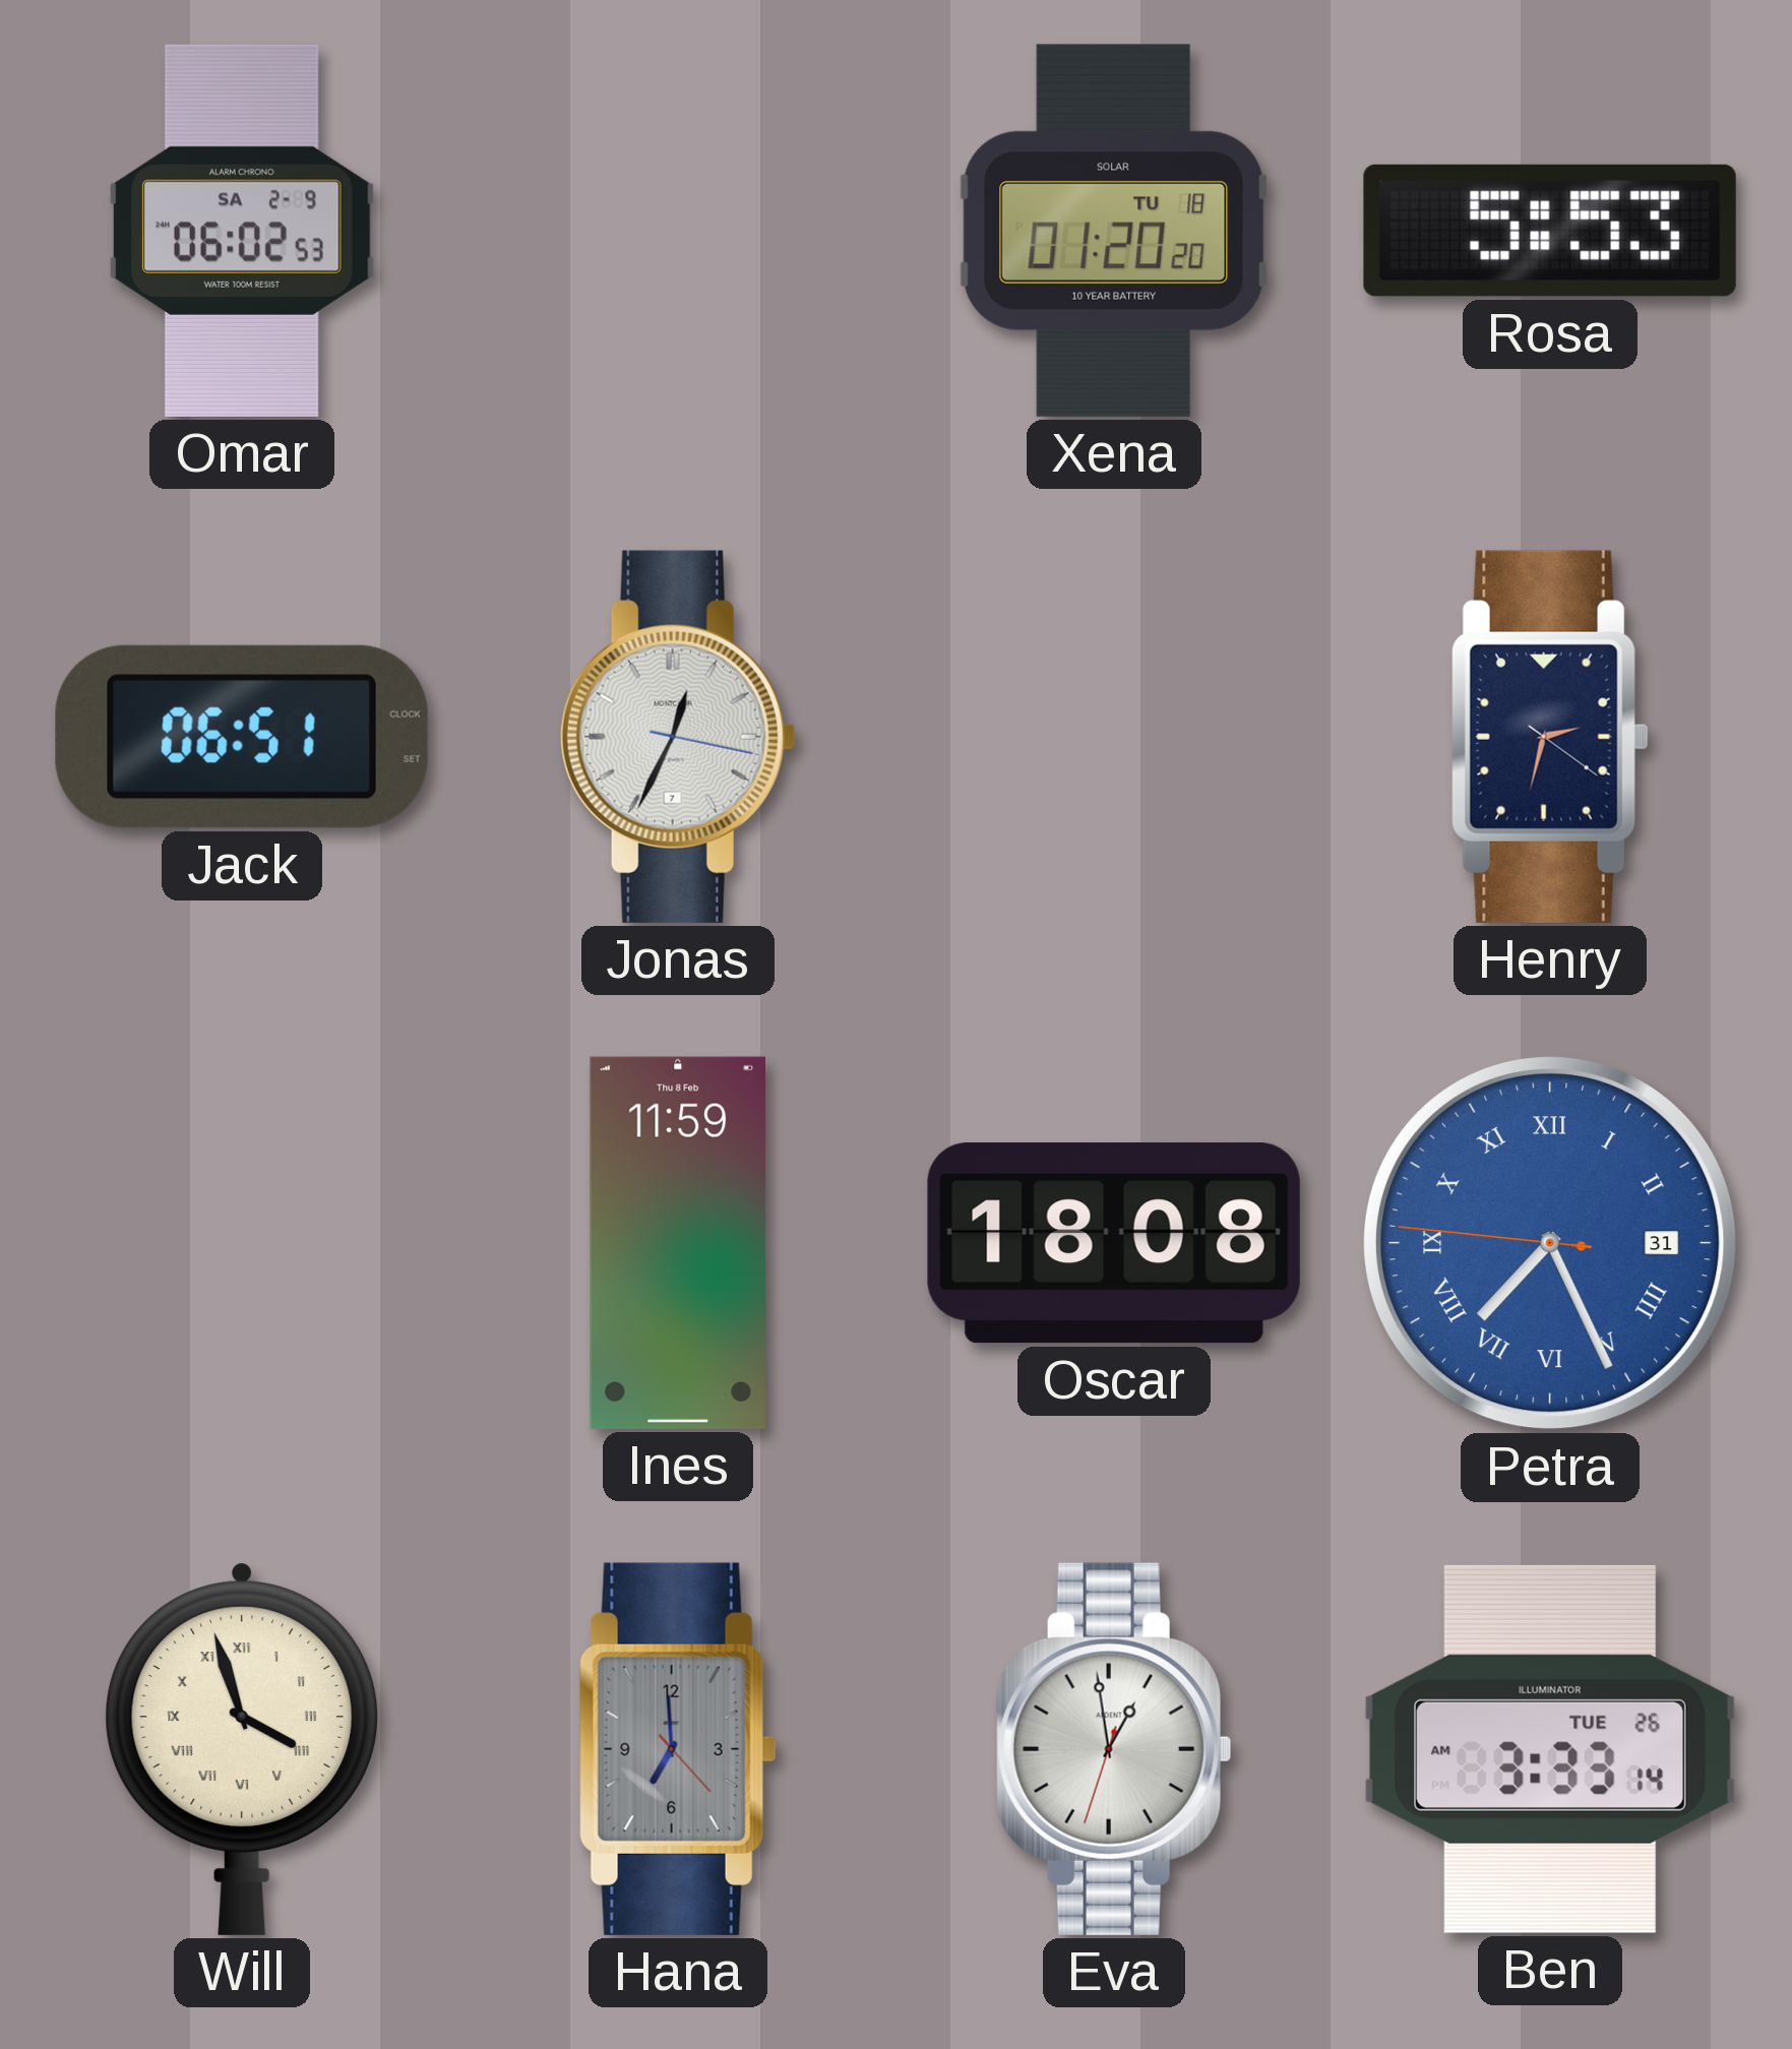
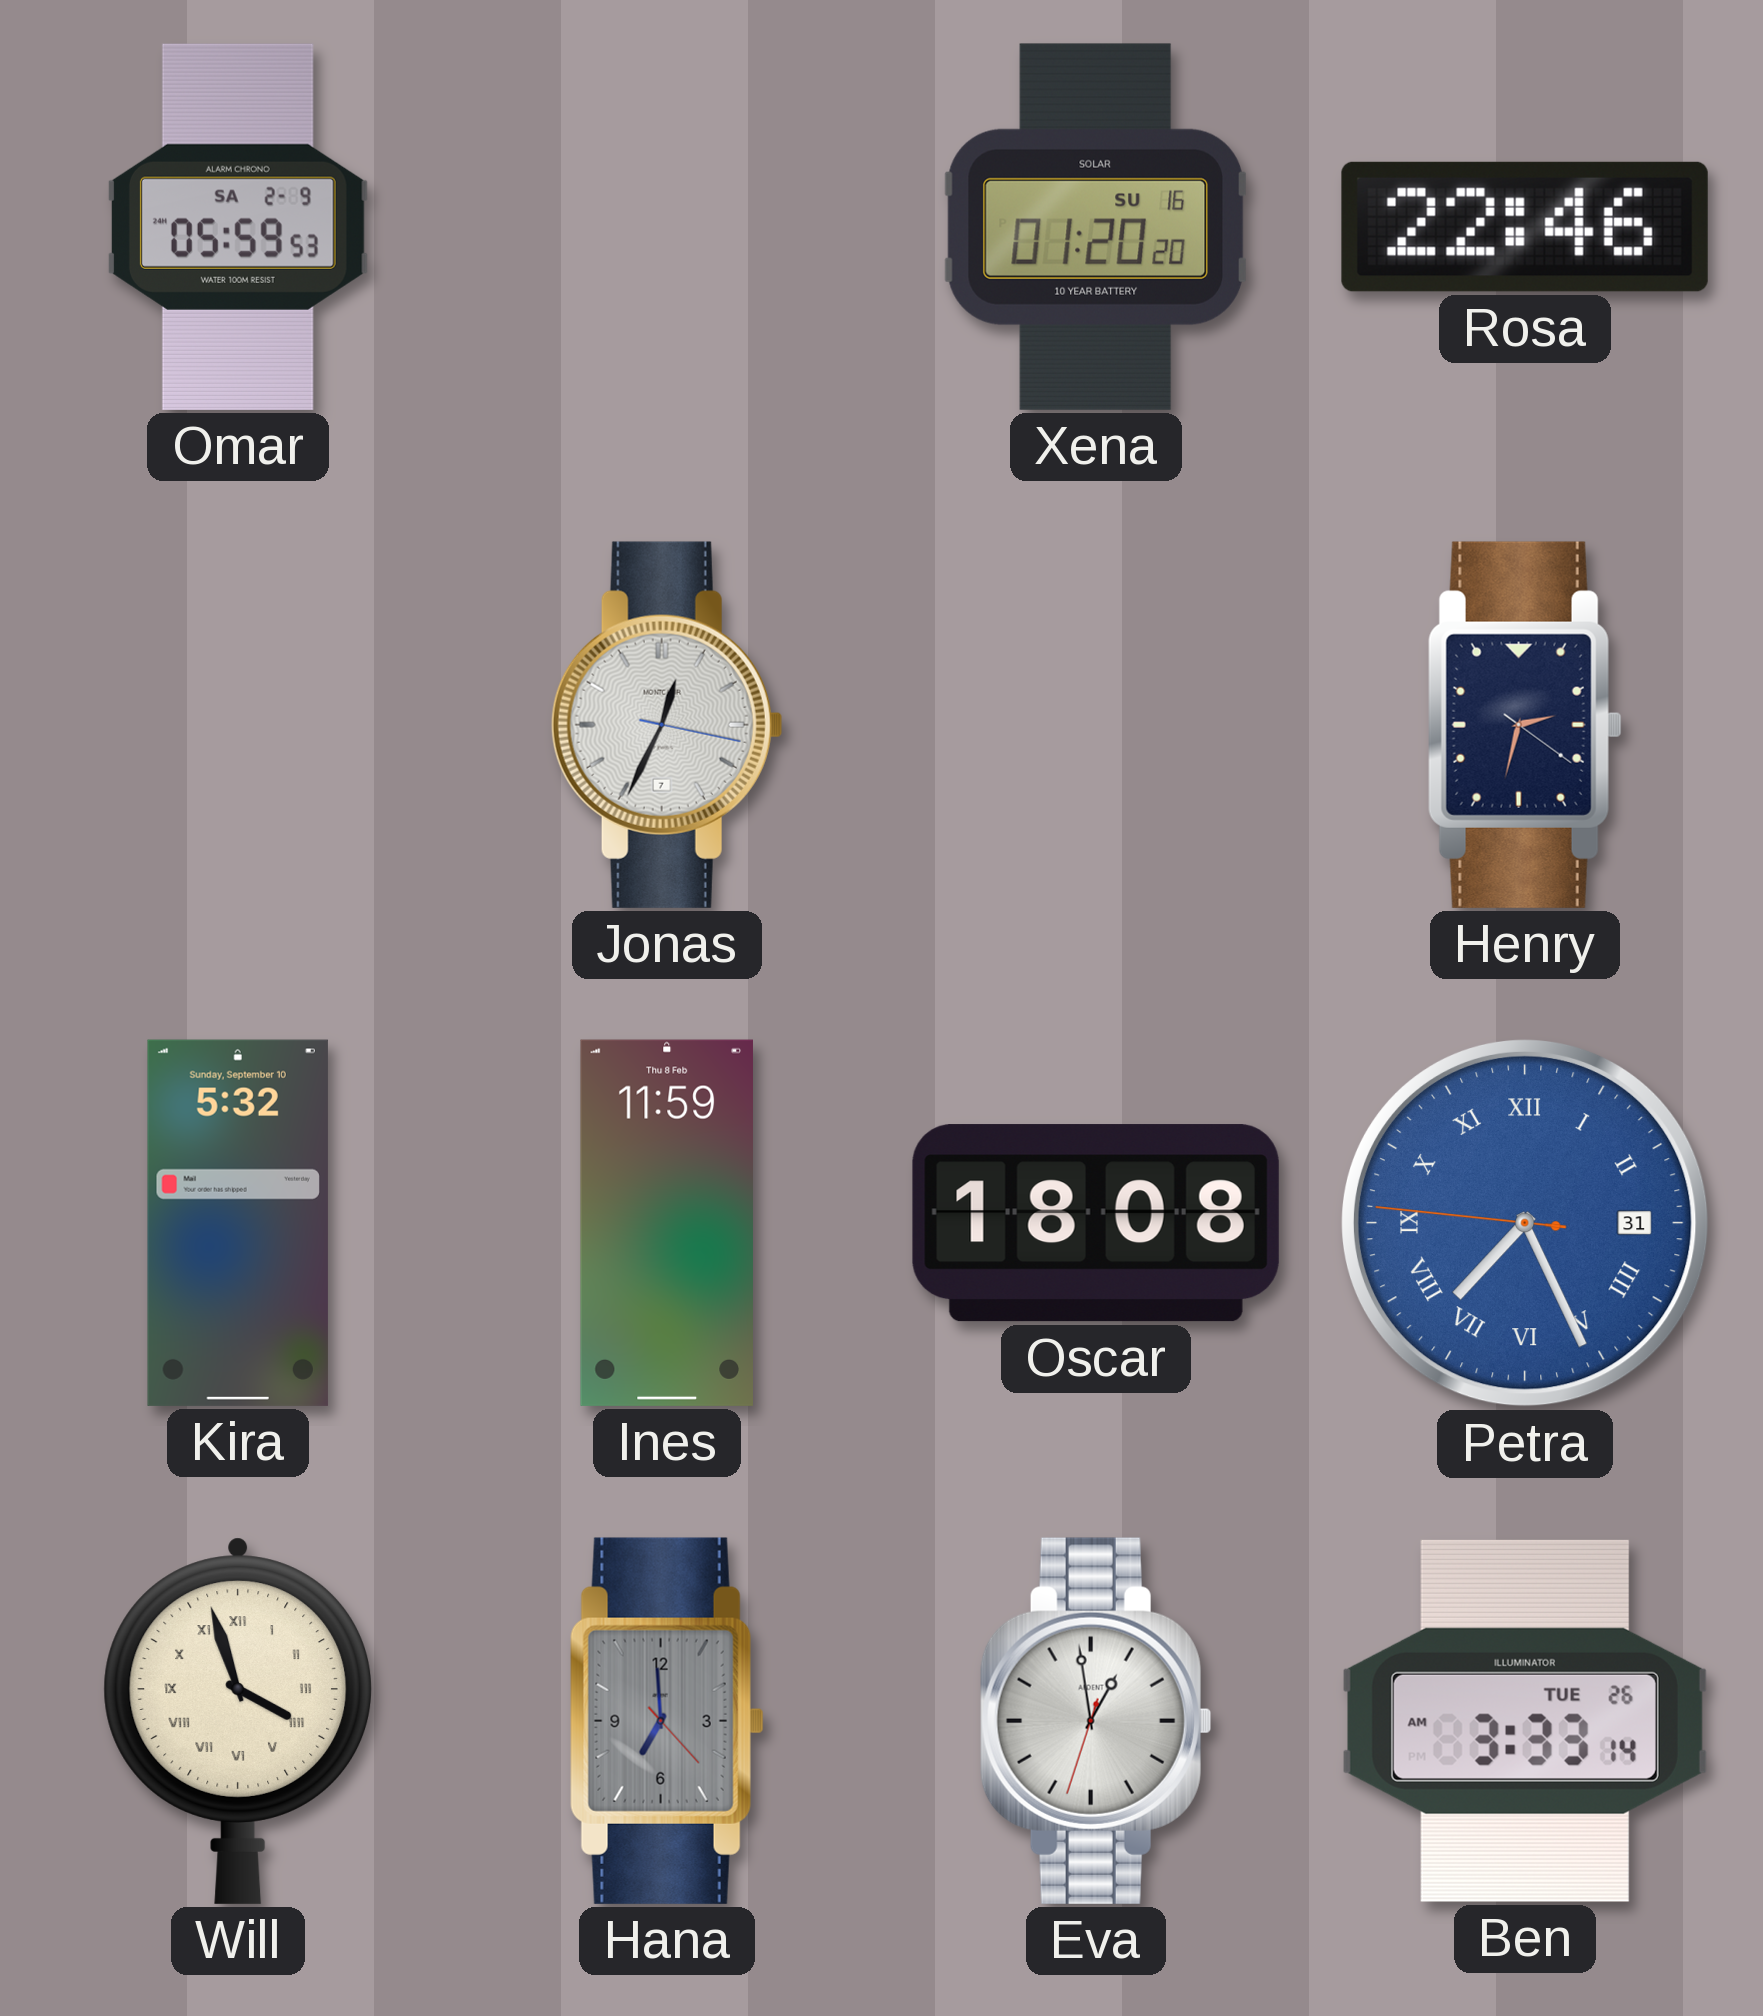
Omar: 06:02 -> 05:59 (238, 227)
Xena date: TU 18 -> SU 16 (1096, 227)
Rosa: 5:53 -> 22:46 (1525, 227)
Jack: 06:51 -> none (242, 737)
Kira: none -> 5:32 (238, 1223)
